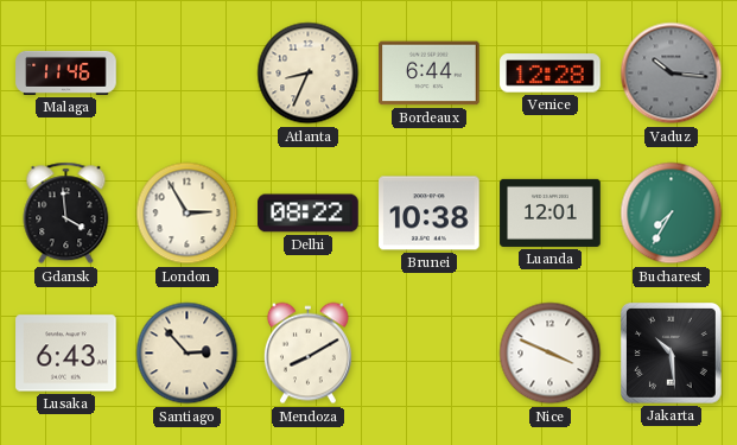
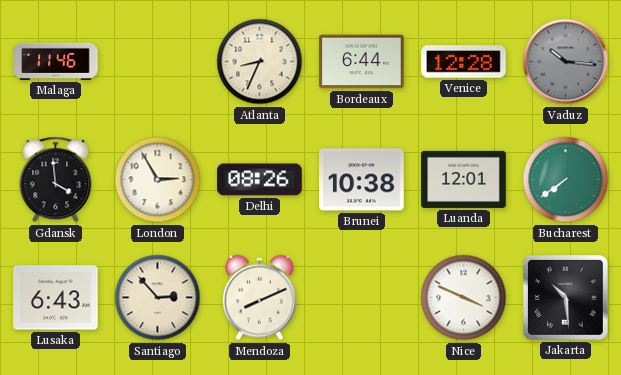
Delhi: 08:22 -> 08:26 (260, 180)
Bucharest: 7:35 -> 7:39 (566, 180)
Mendoza: 8:10 -> 8:11 (259, 298)
